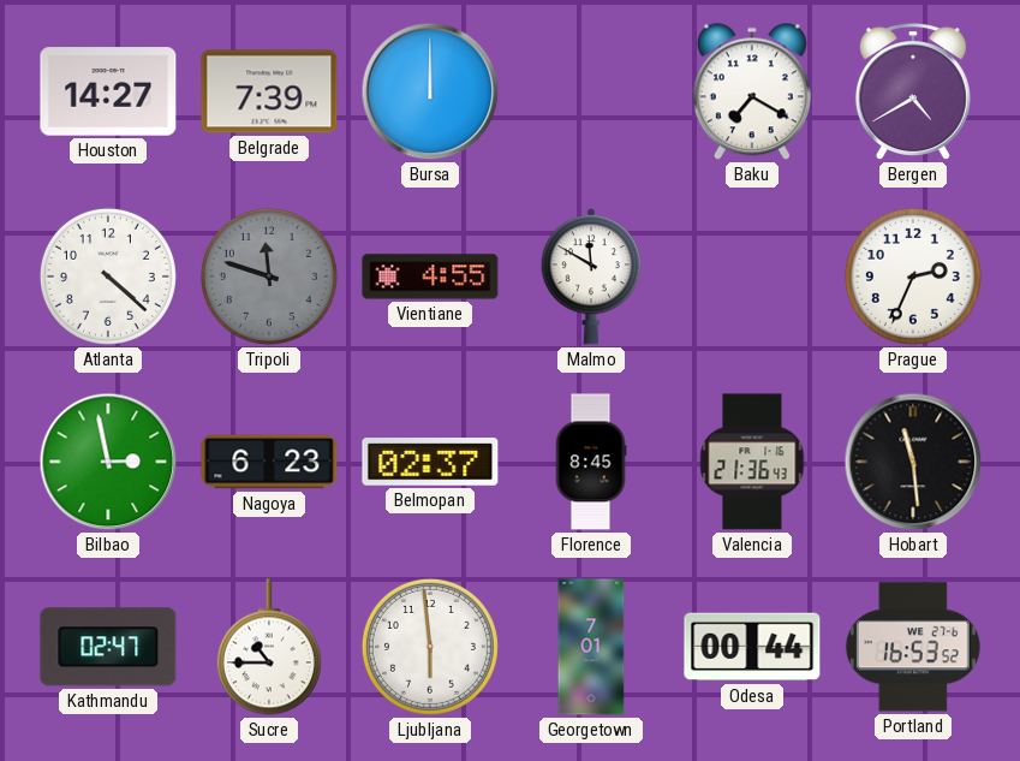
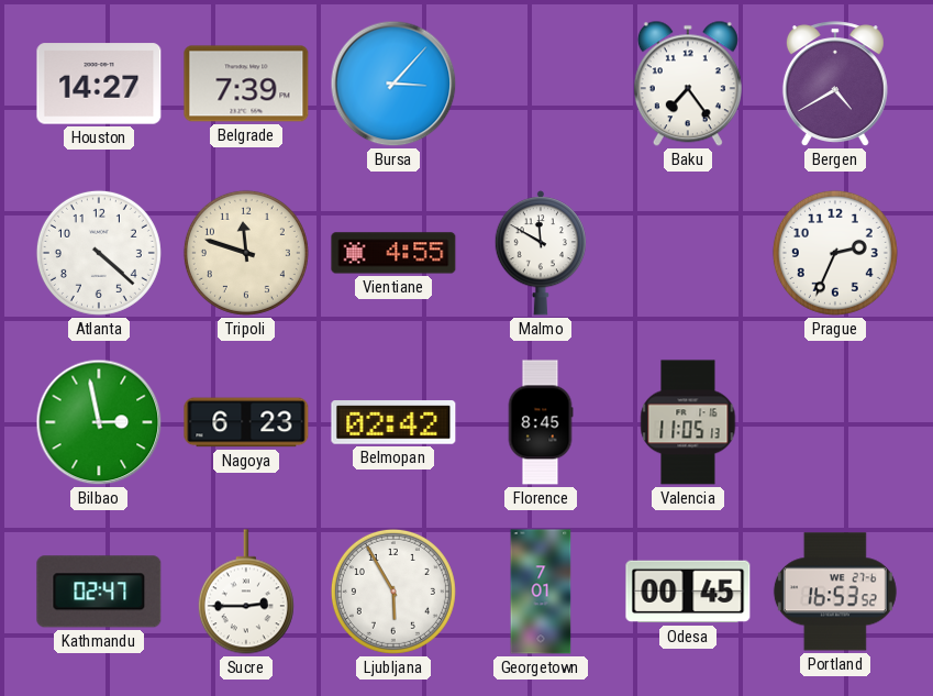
Bursa: 12:00 -> 3:07 (393, 84)
Baku: 7:20 -> 7:24 (688, 84)
Tripoli dial: grey -> cream (246, 253)
Belmopan: 02:37 -> 02:42 (393, 422)
Valencia: 21:36 -> 11:05 (688, 422)
Hobart: 11:29 -> none (913, 462)
Sucre: 10:45 -> 2:45 (246, 592)
Ljubljana: 5:59 -> 5:55 (393, 592)
Odesa: 00:44 -> 00:45 (688, 592)
